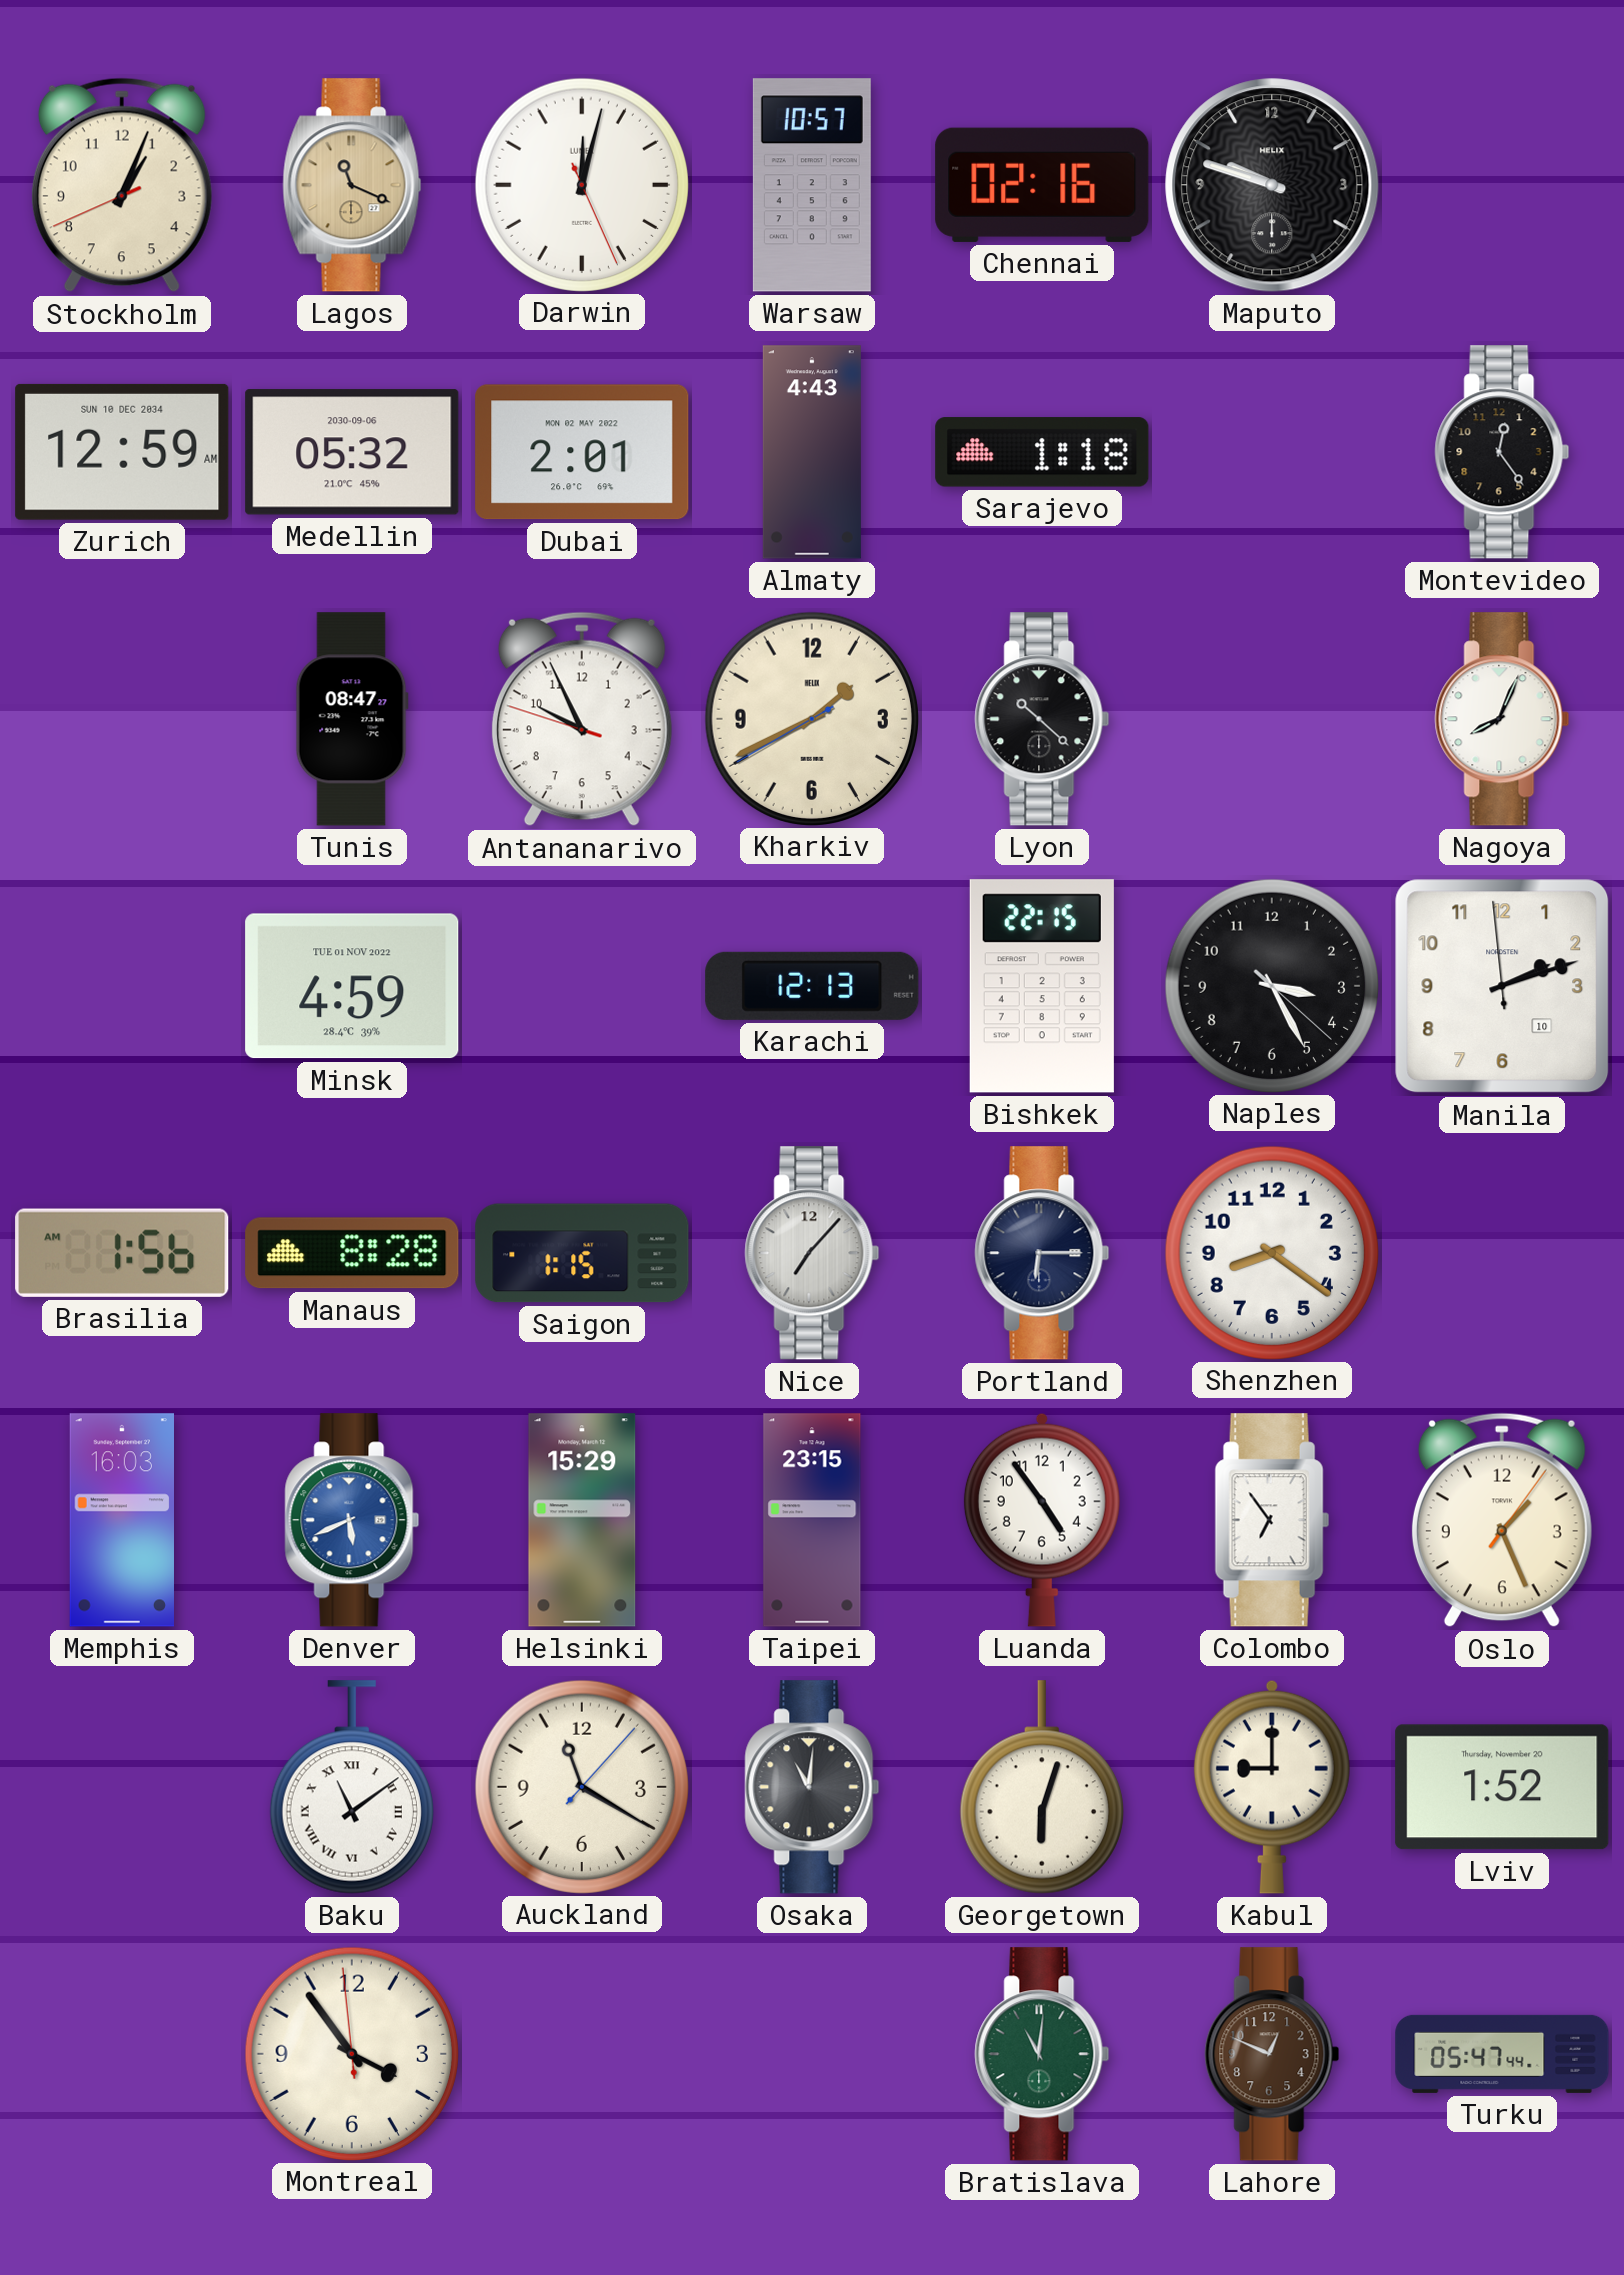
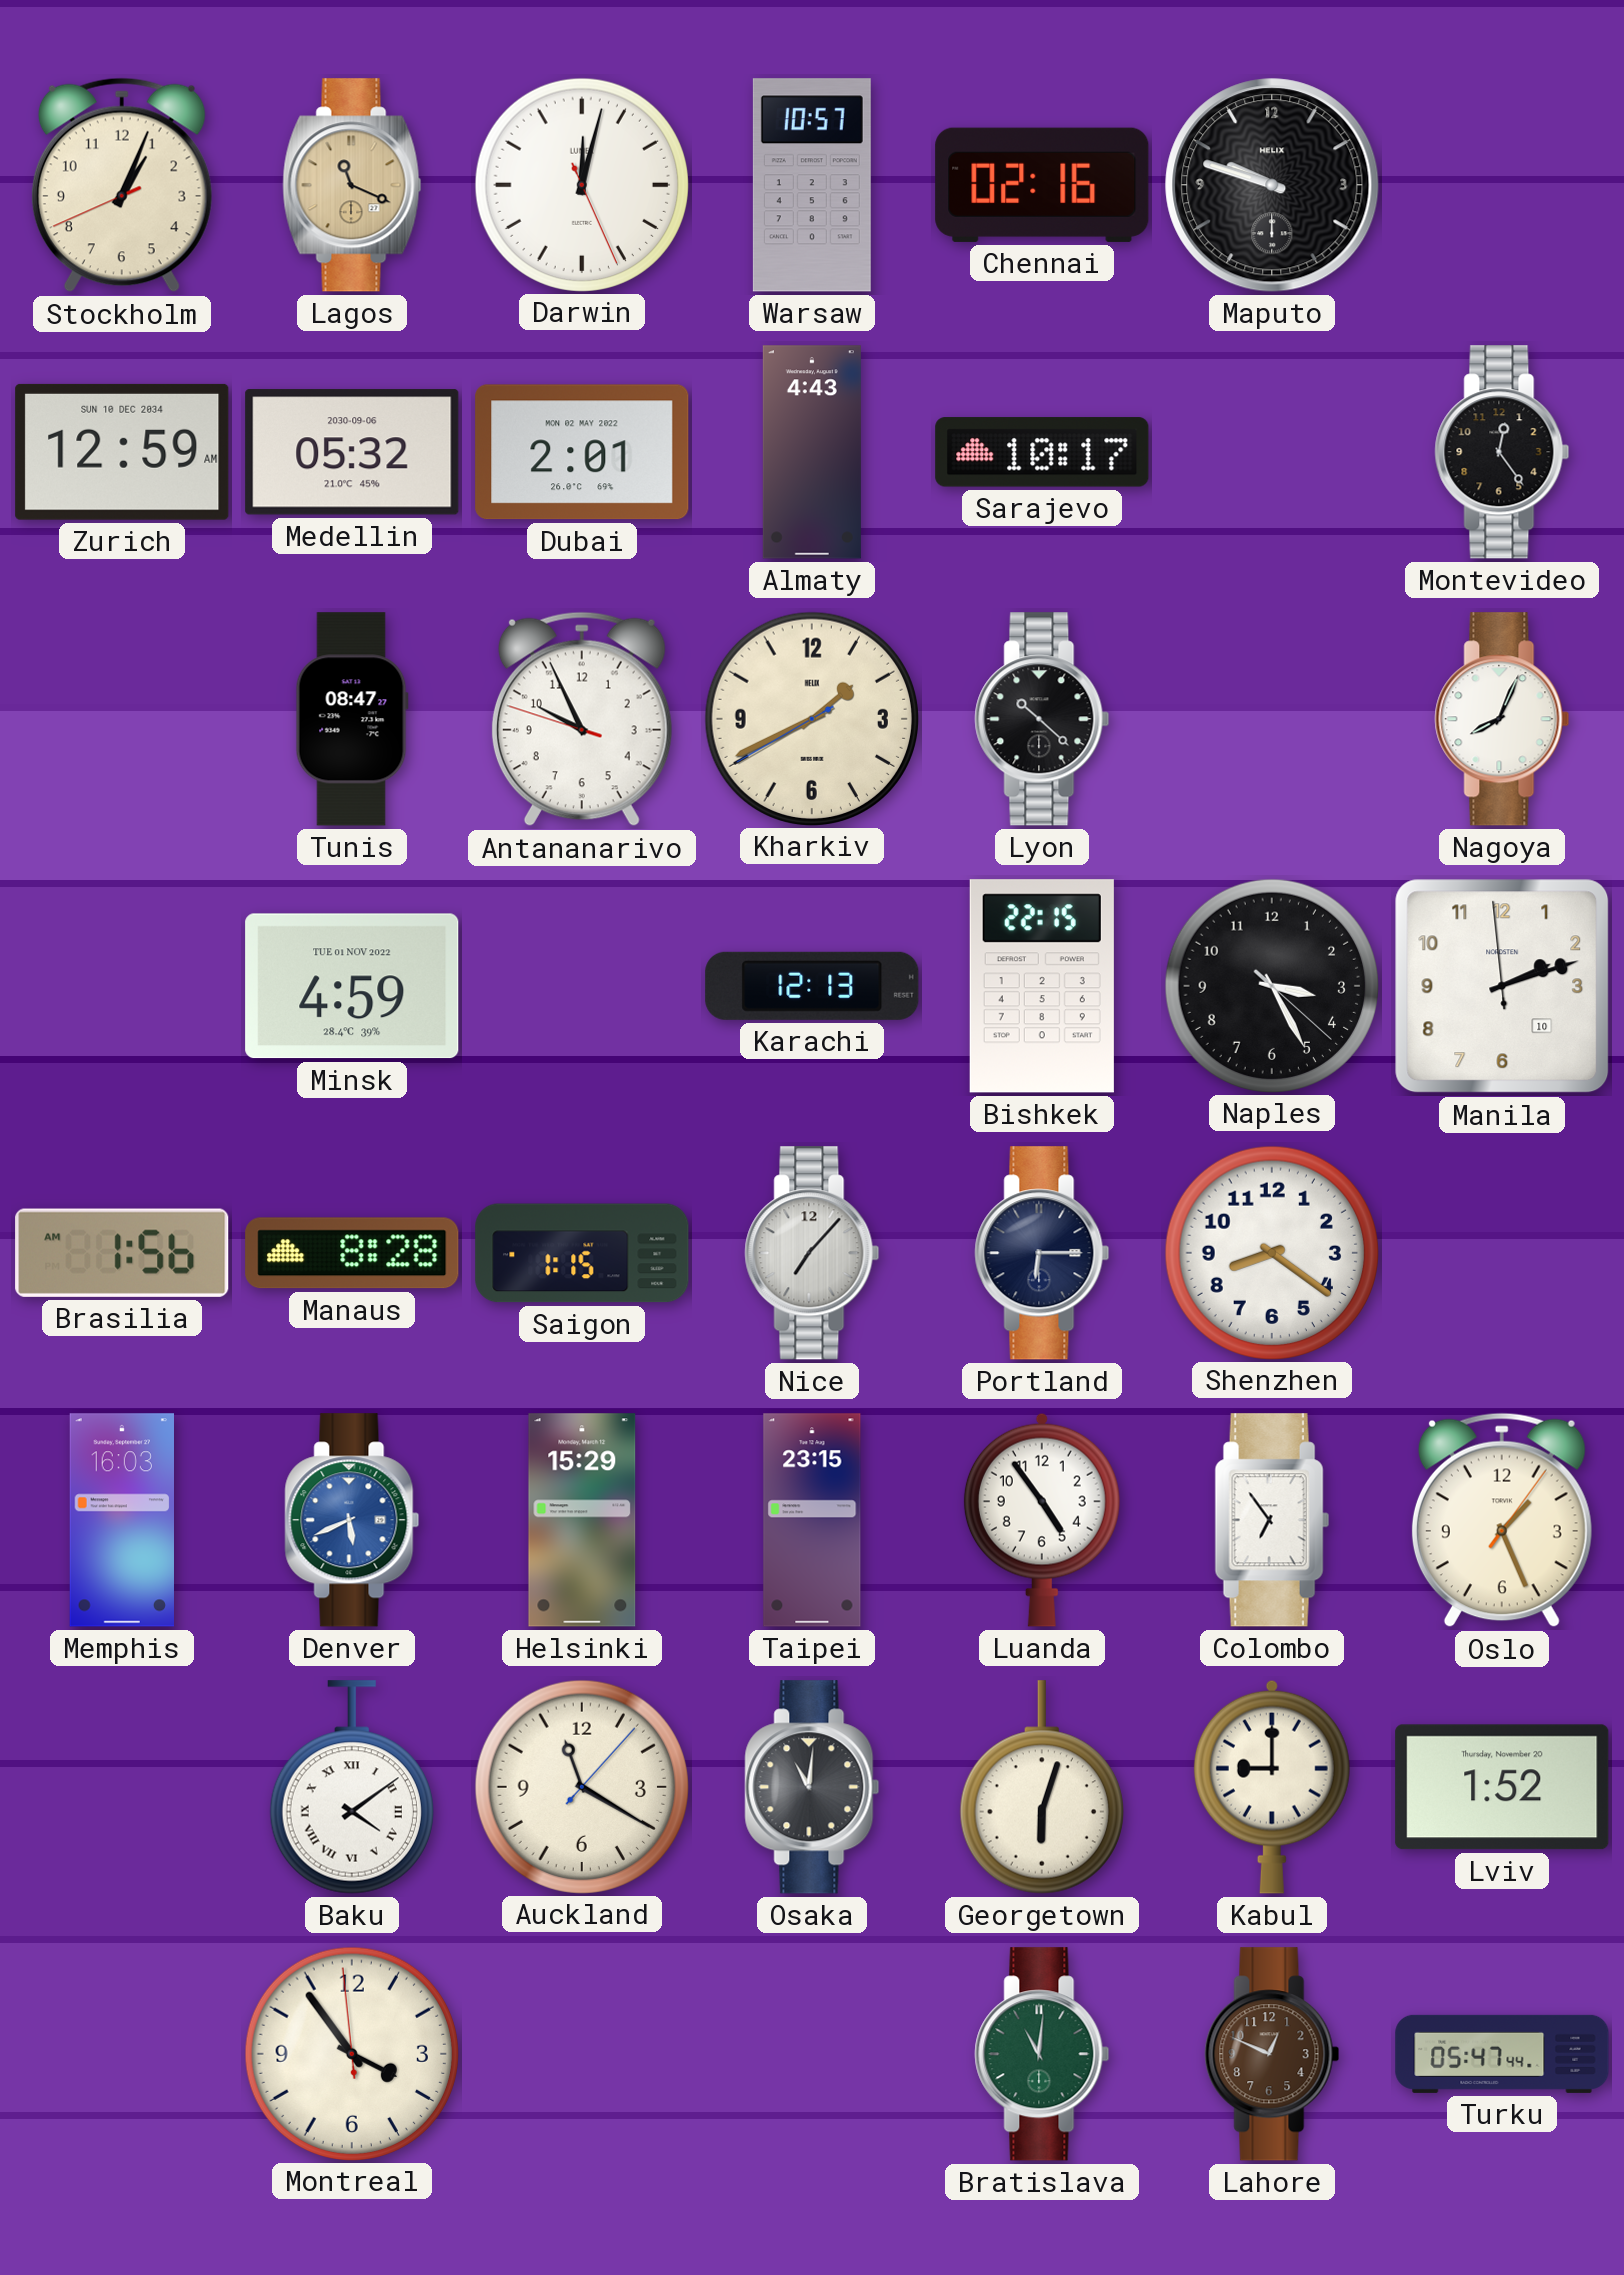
Sarajevo: 1:18 -> 10:17 (1042, 452)
Baku: 11:09 -> 4:09 (352, 1787)
